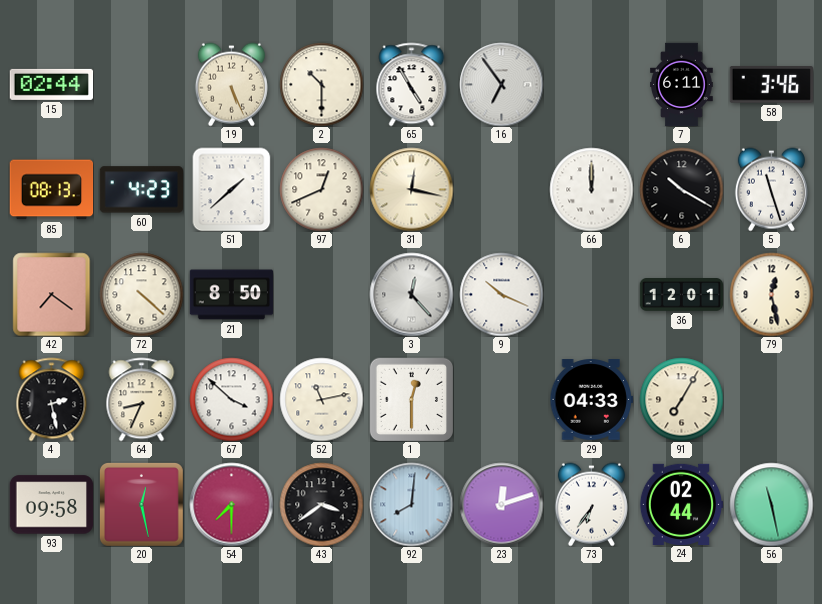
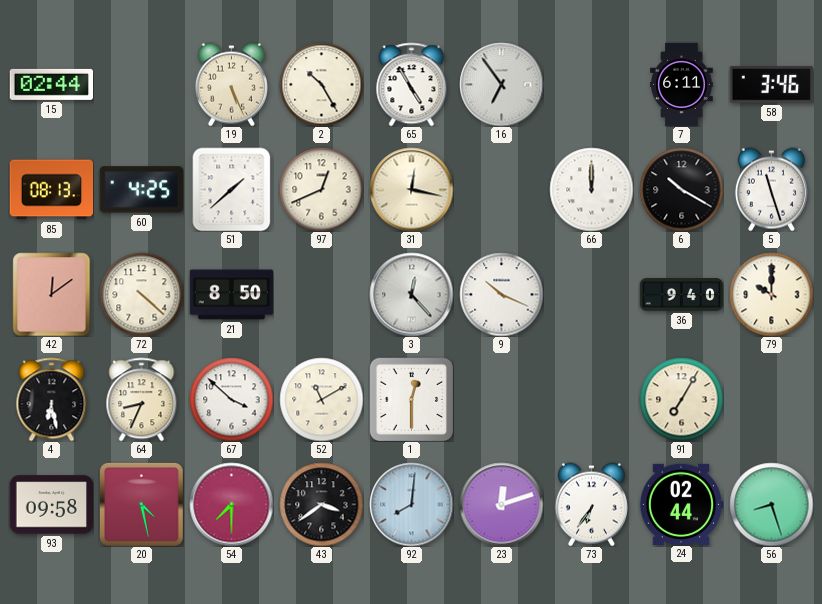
2: 10:30 -> 10:25 (321, 84)
60: 4:23 -> 4:25 (141, 190)
42: 7:21 -> 12:09 (52, 294)
36: 12:01 -> 9:40 (681, 295)
79: 12:28 -> 10:00 (771, 294)
4: 2:28 -> 6:28 (52, 399)
52: 11:13 -> 11:10 (321, 399)
29: 04:33 -> none (591, 400)
20: 12:28 -> 4:28 (141, 504)
56: 11:28 -> 8:27 (771, 504)
